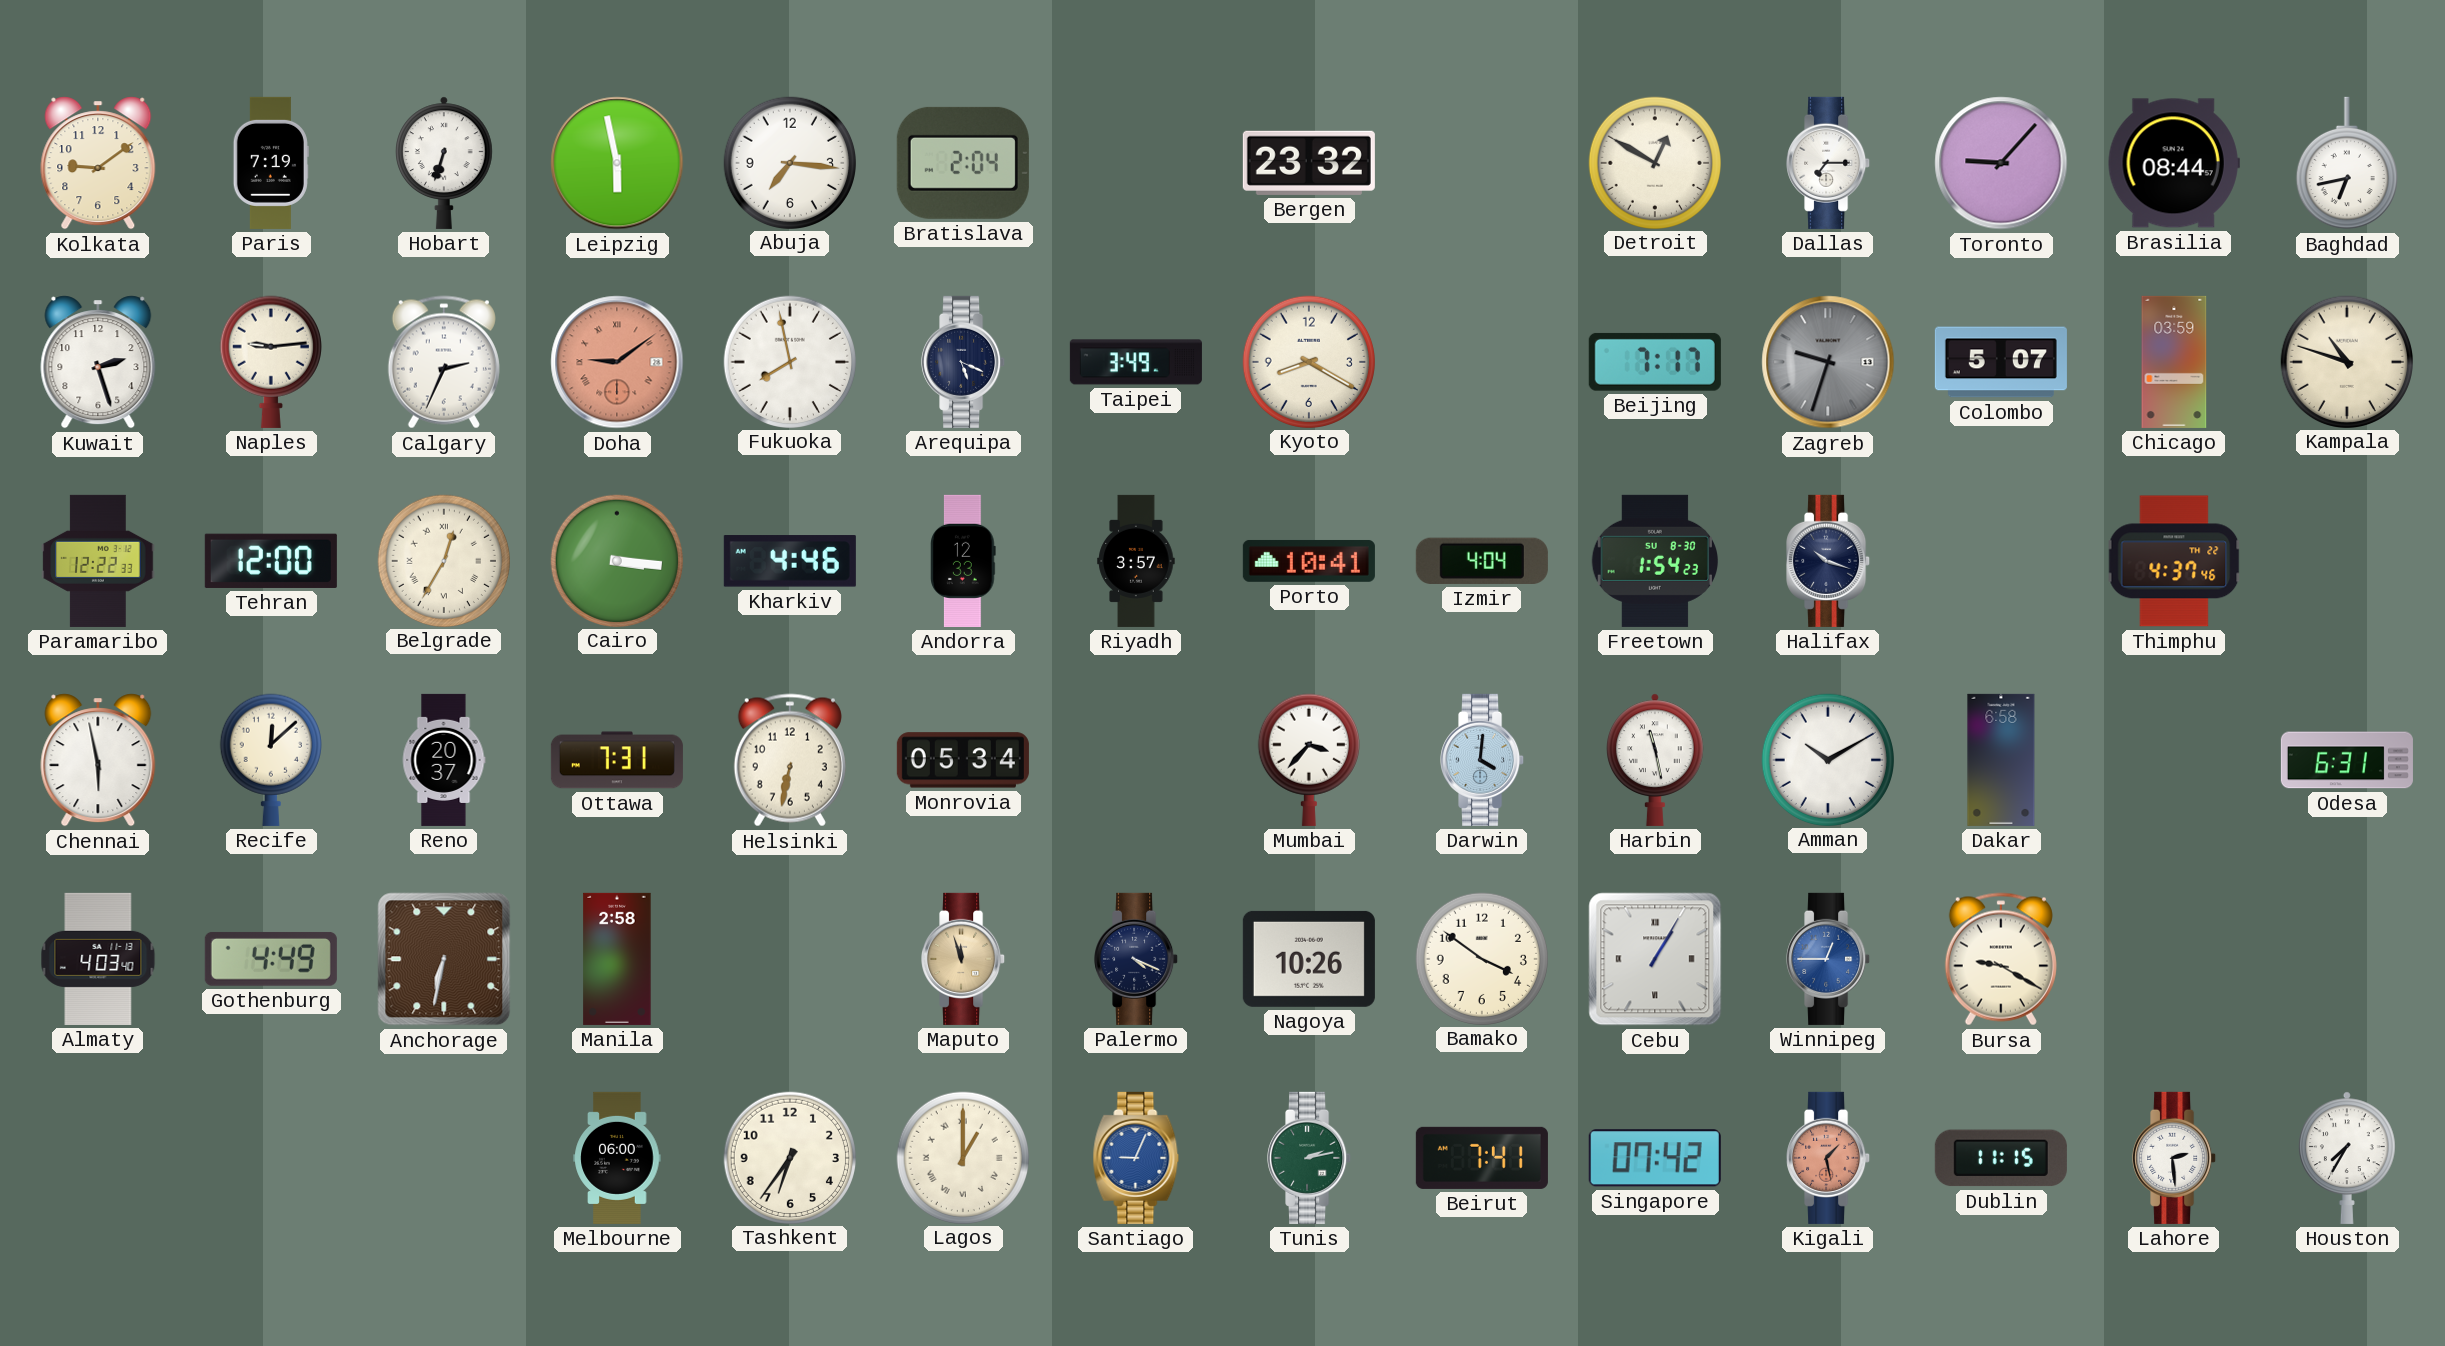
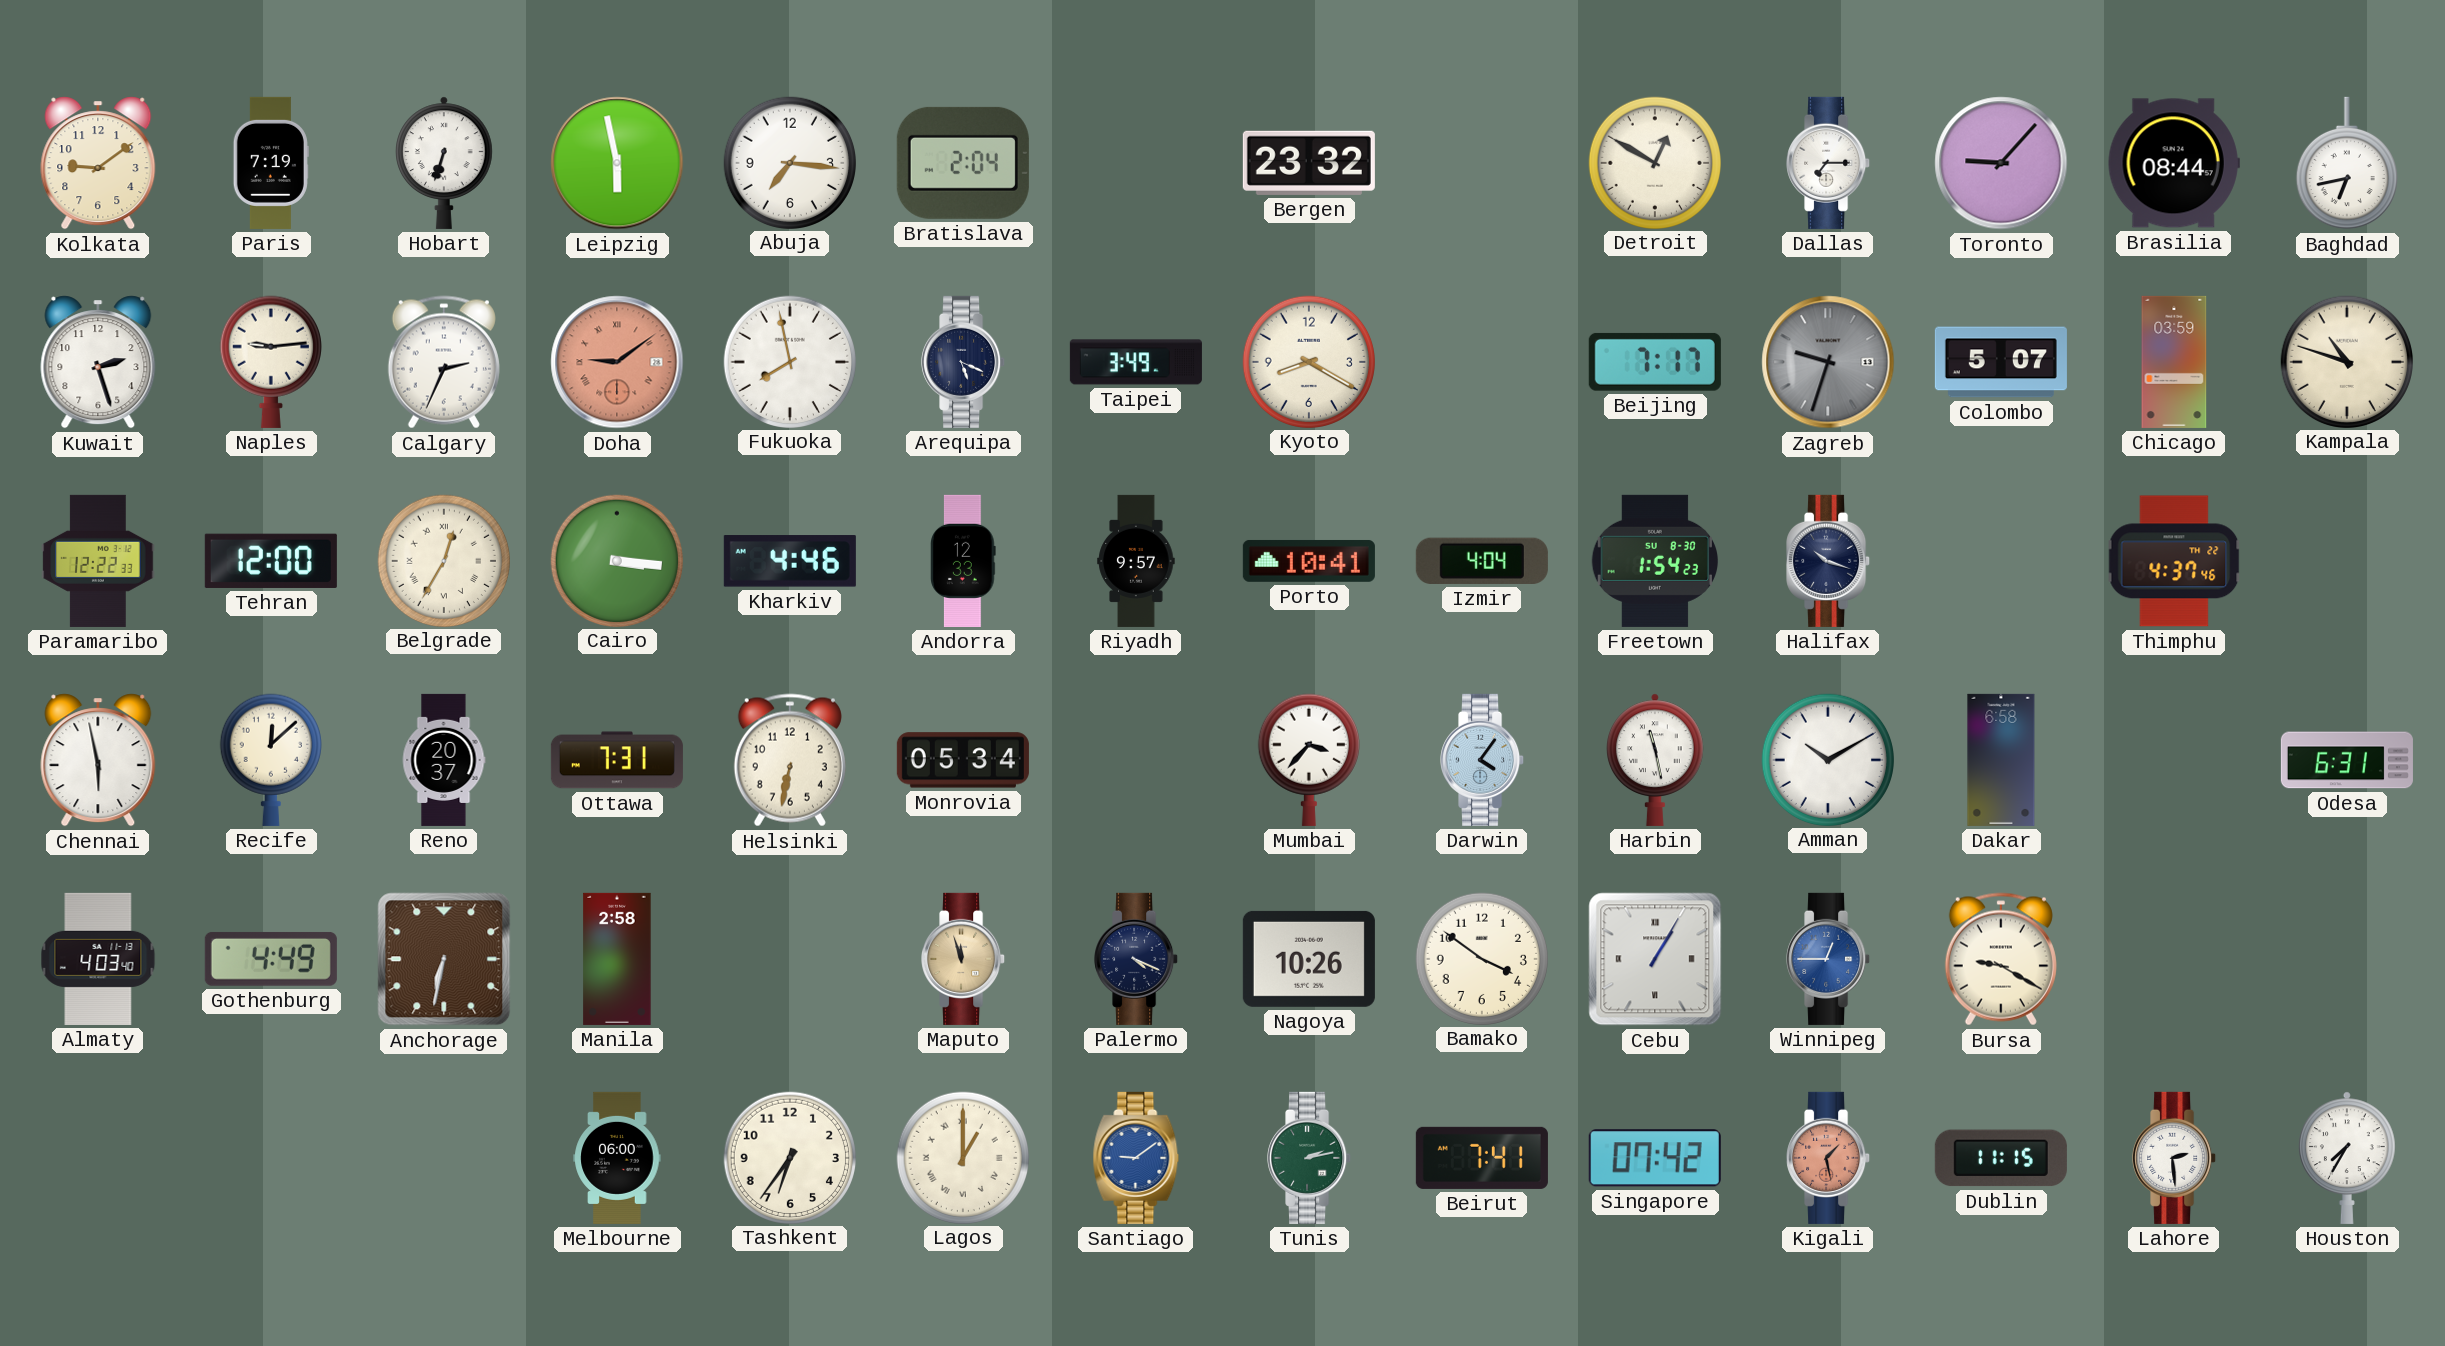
Riyadh: 3:57 -> 9:57 (1136, 561)
Darwin: 4:01 -> 4:06 (1483, 760)
Santiago: 9:04 -> 9:09 (1136, 1158)
